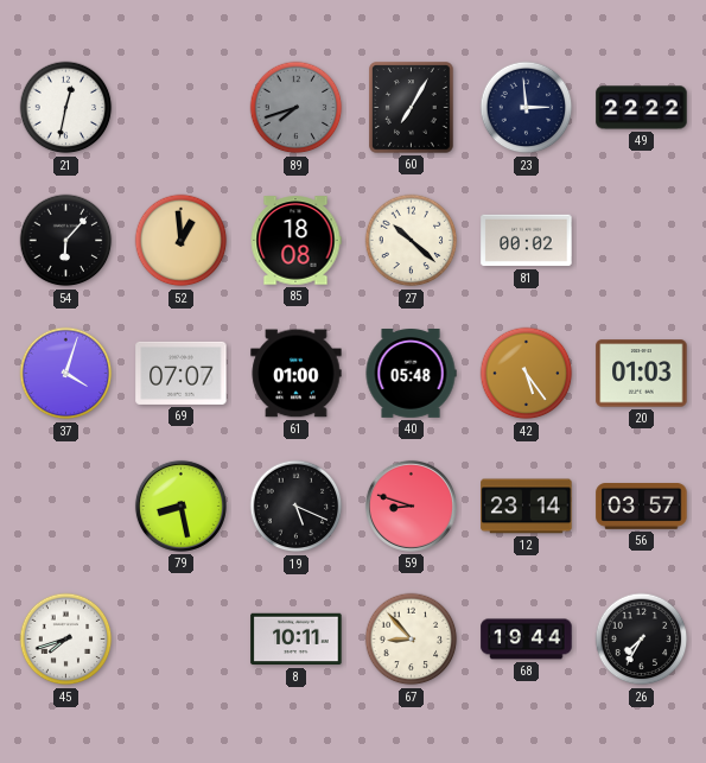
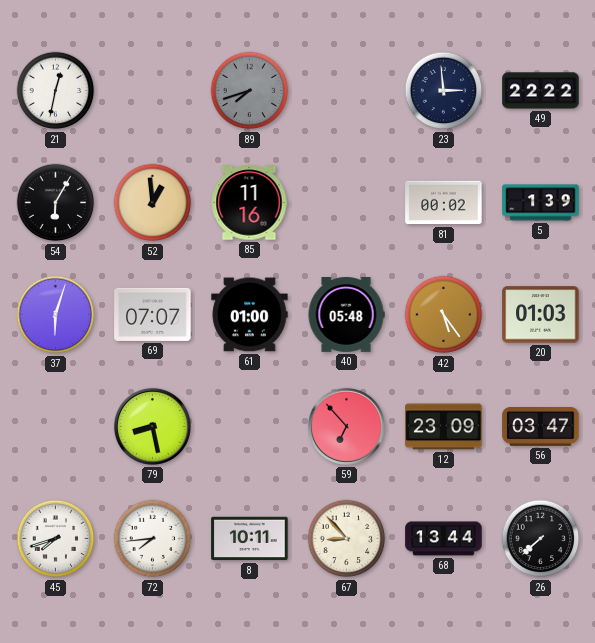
60: 7:05 -> none (412, 108)
54: 6:07 -> 6:05 (56, 203)
85: 18:08 -> 11:16 (249, 203)
27: 10:22 -> none (412, 241)
5: none -> 1:39 (541, 203)
37: 4:03 -> 6:03 (56, 315)
19: 5:19 -> none (297, 507)
59: 8:48 -> 6:53 (346, 426)
12: 23:14 -> 23:09 (444, 427)
56: 03:57 -> 03:47 (541, 427)
72: none -> 7:44 (153, 539)
68: 19:44 -> 13:44 (444, 539)
26: 7:35 -> 7:38 (541, 539)
